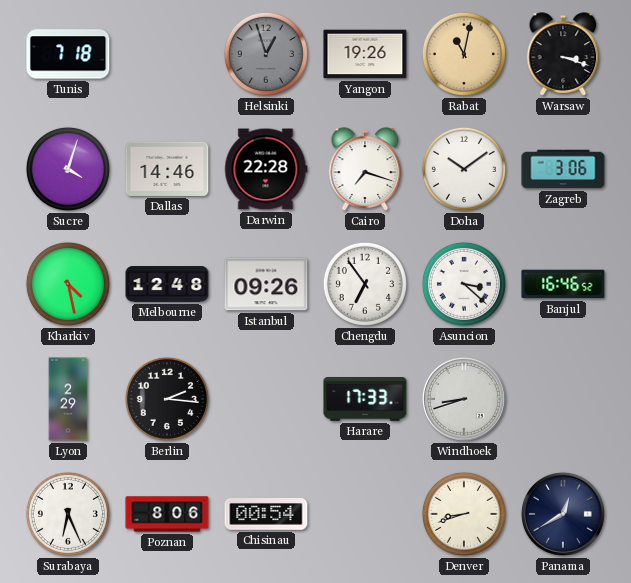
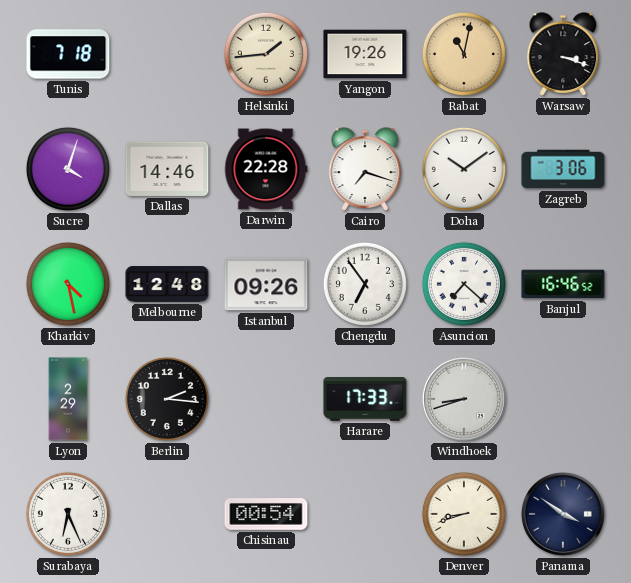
Helsinki: 12:57 -> 1:44 (266, 54)
Helsinki dial: grey -> cream (266, 54)
Asuncion: 3:22 -> 7:22 (464, 284)
Poznan: 8:06 -> none (167, 514)
Panama: 12:40 -> 3:51 (563, 514)
